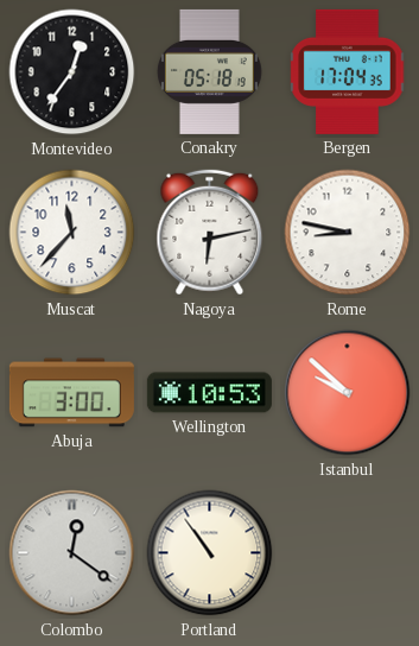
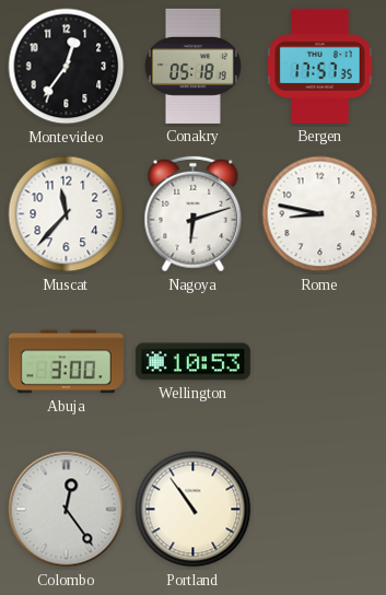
Bergen: 17:04 -> 17:57 (320, 66)
Nagoya: 6:13 -> 6:12 (194, 214)
Istanbul: 9:52 -> none (348, 393)
Colombo: 12:21 -> 12:24 (67, 510)
